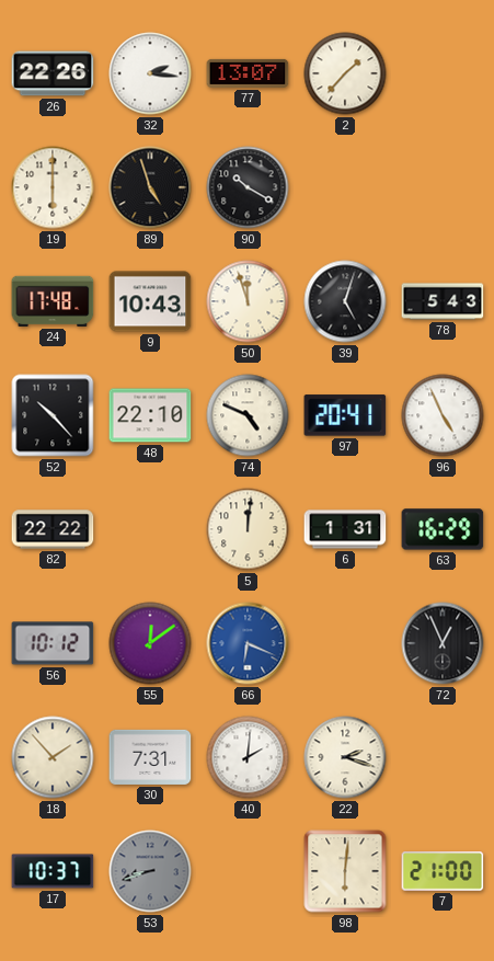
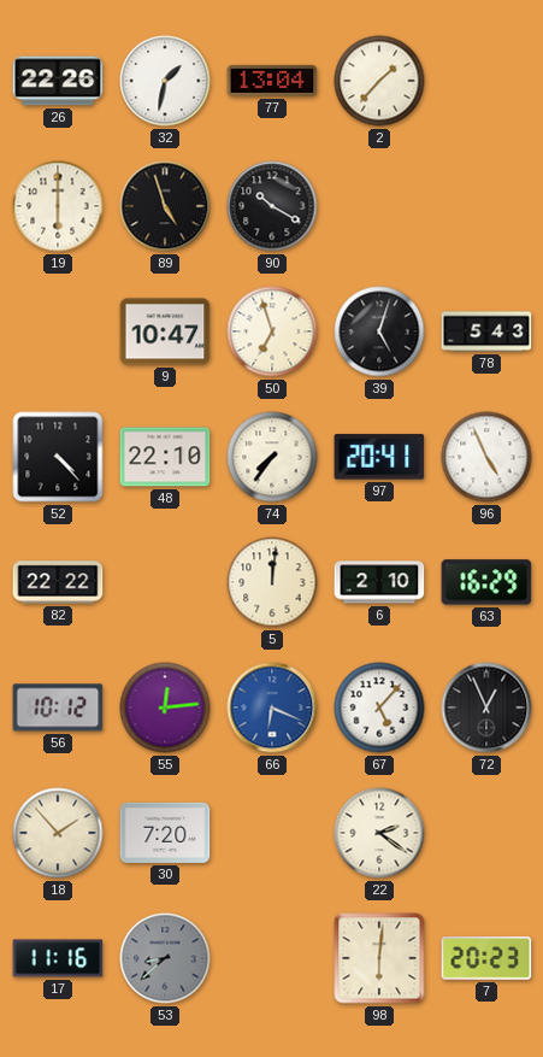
32: 2:16 -> 1:32 (165, 81)
77: 13:07 -> 13:04 (272, 81)
24: 17:48 -> none (53, 301)
9: 10:43 -> 10:47 (165, 331)
50: 11:57 -> 6:57 (272, 331)
52: 10:23 -> 4:23 (58, 457)
74: 4:49 -> 7:36 (272, 457)
6: 1:31 -> 2:10 (379, 582)
55: 12:09 -> 12:14 (165, 707)
67: none -> 5:07 (379, 707)
30: 7:31 -> 7:20 (165, 833)
40: 2:01 -> none (248, 757)
22: 2:18 -> 2:21 (379, 833)
17: 10:37 -> 11:16 (58, 958)
53: 8:42 -> 8:38 (165, 958)
7: 21:00 -> 20:23 (486, 958)
